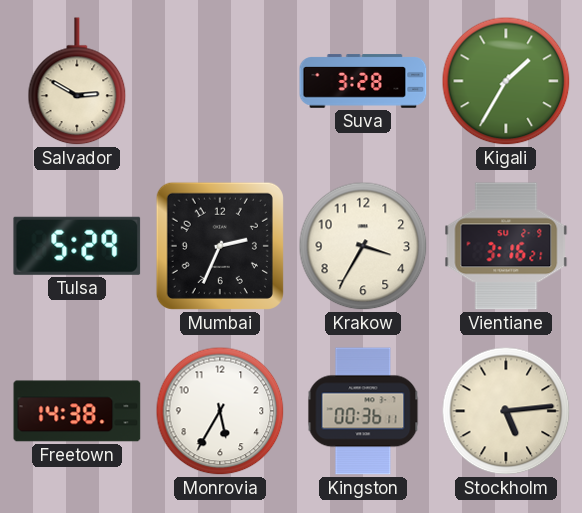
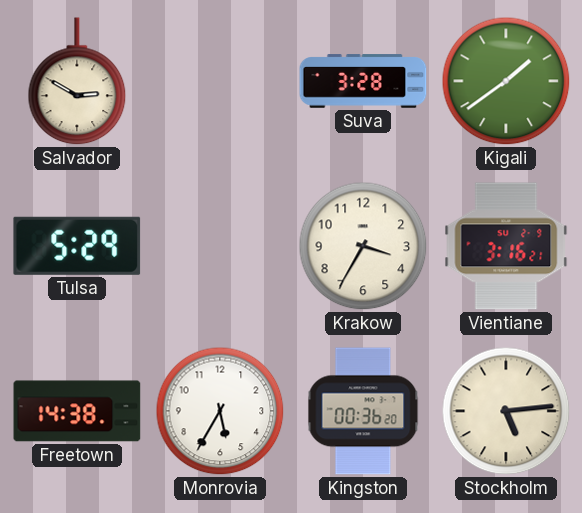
Kigali: 1:35 -> 1:39 (506, 81)
Mumbai: 2:34 -> none (220, 246)
Kingston: 00:36:11 -> 00:36:20 (363, 411)
